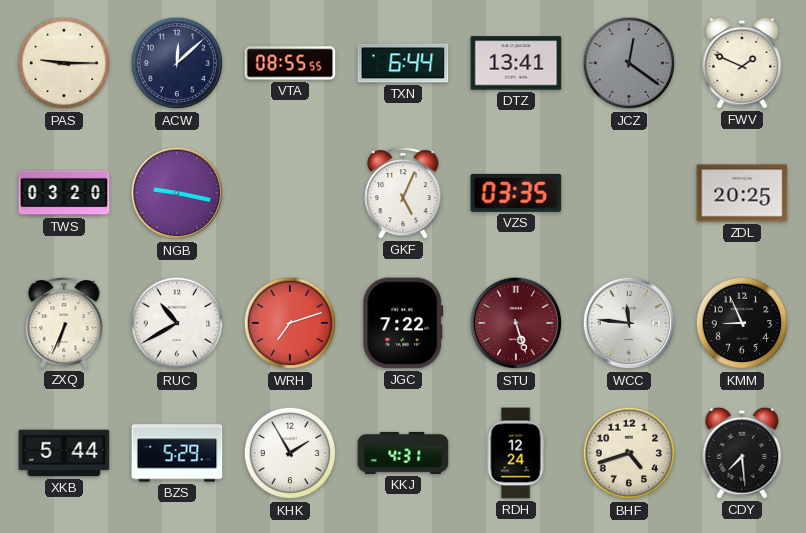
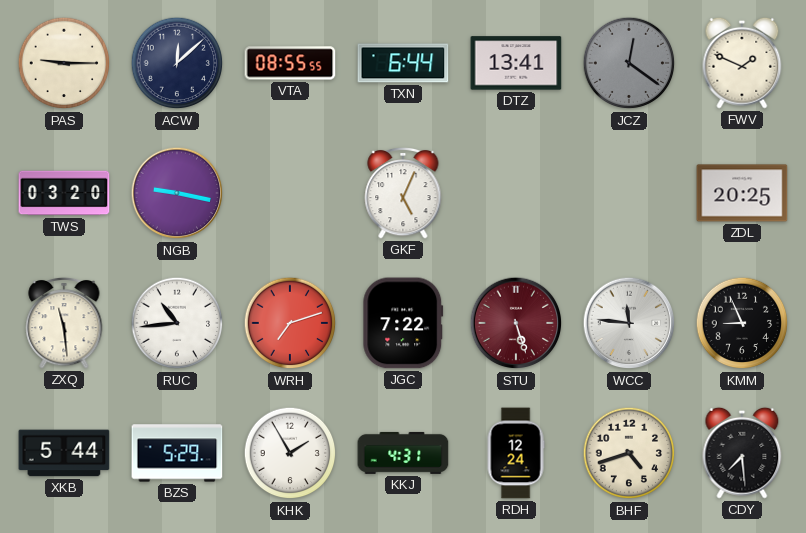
VZS: 03:35 -> none (516, 193)
ZXQ: 6:34 -> 11:29 (64, 323)
RUC: 10:40 -> 10:44 (177, 323)
